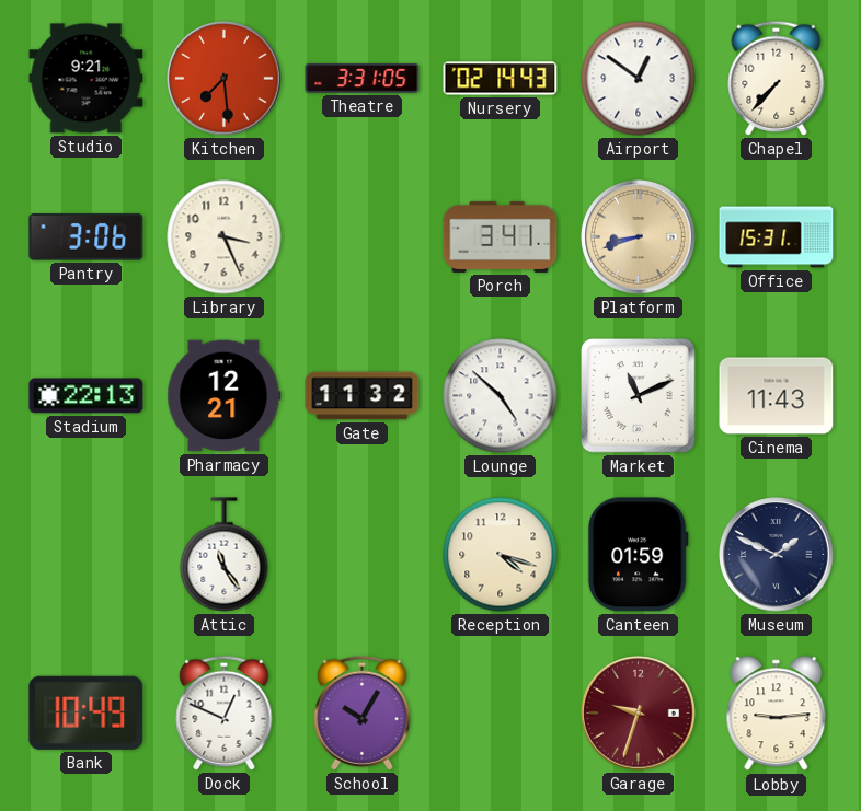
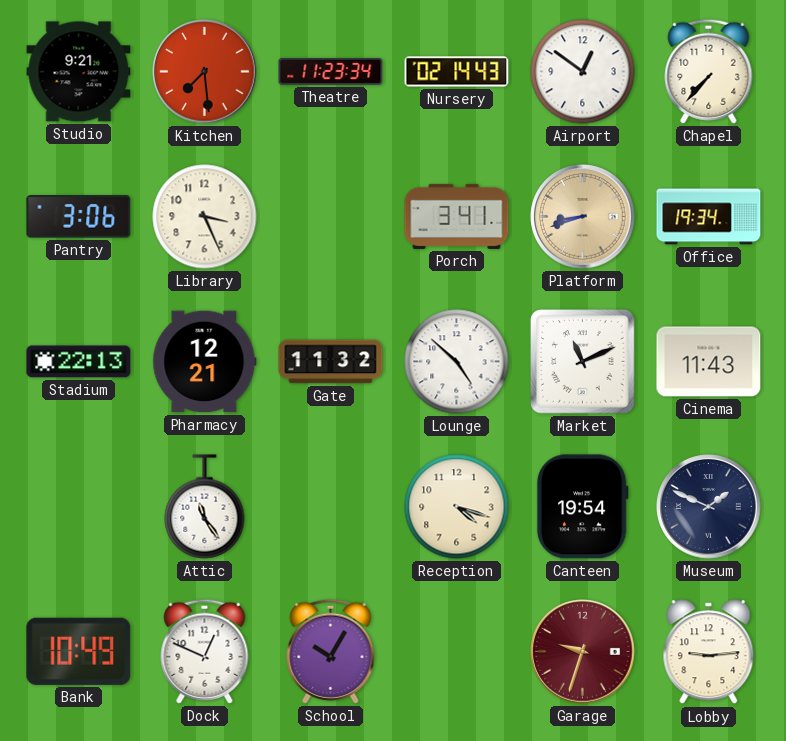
Theatre: 3:31 -> 11:23 (331, 71)
Office: 15:31 -> 19:34 (709, 217)
Canteen: 01:59 -> 19:54 (582, 507)
